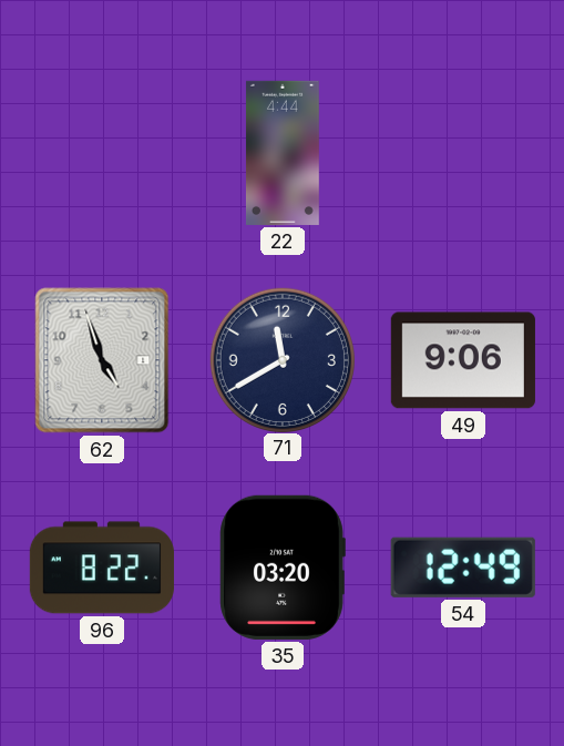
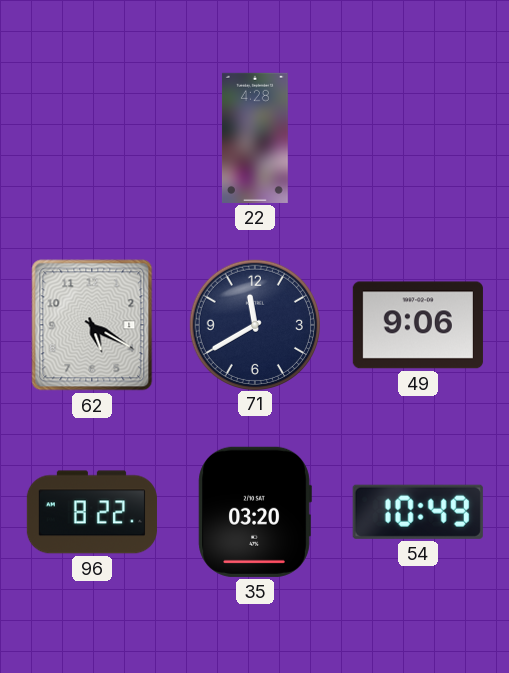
22: 4:44 -> 4:28 (255, 138)
62: 4:57 -> 5:20 (92, 325)
54: 12:49 -> 10:49 (418, 512)
